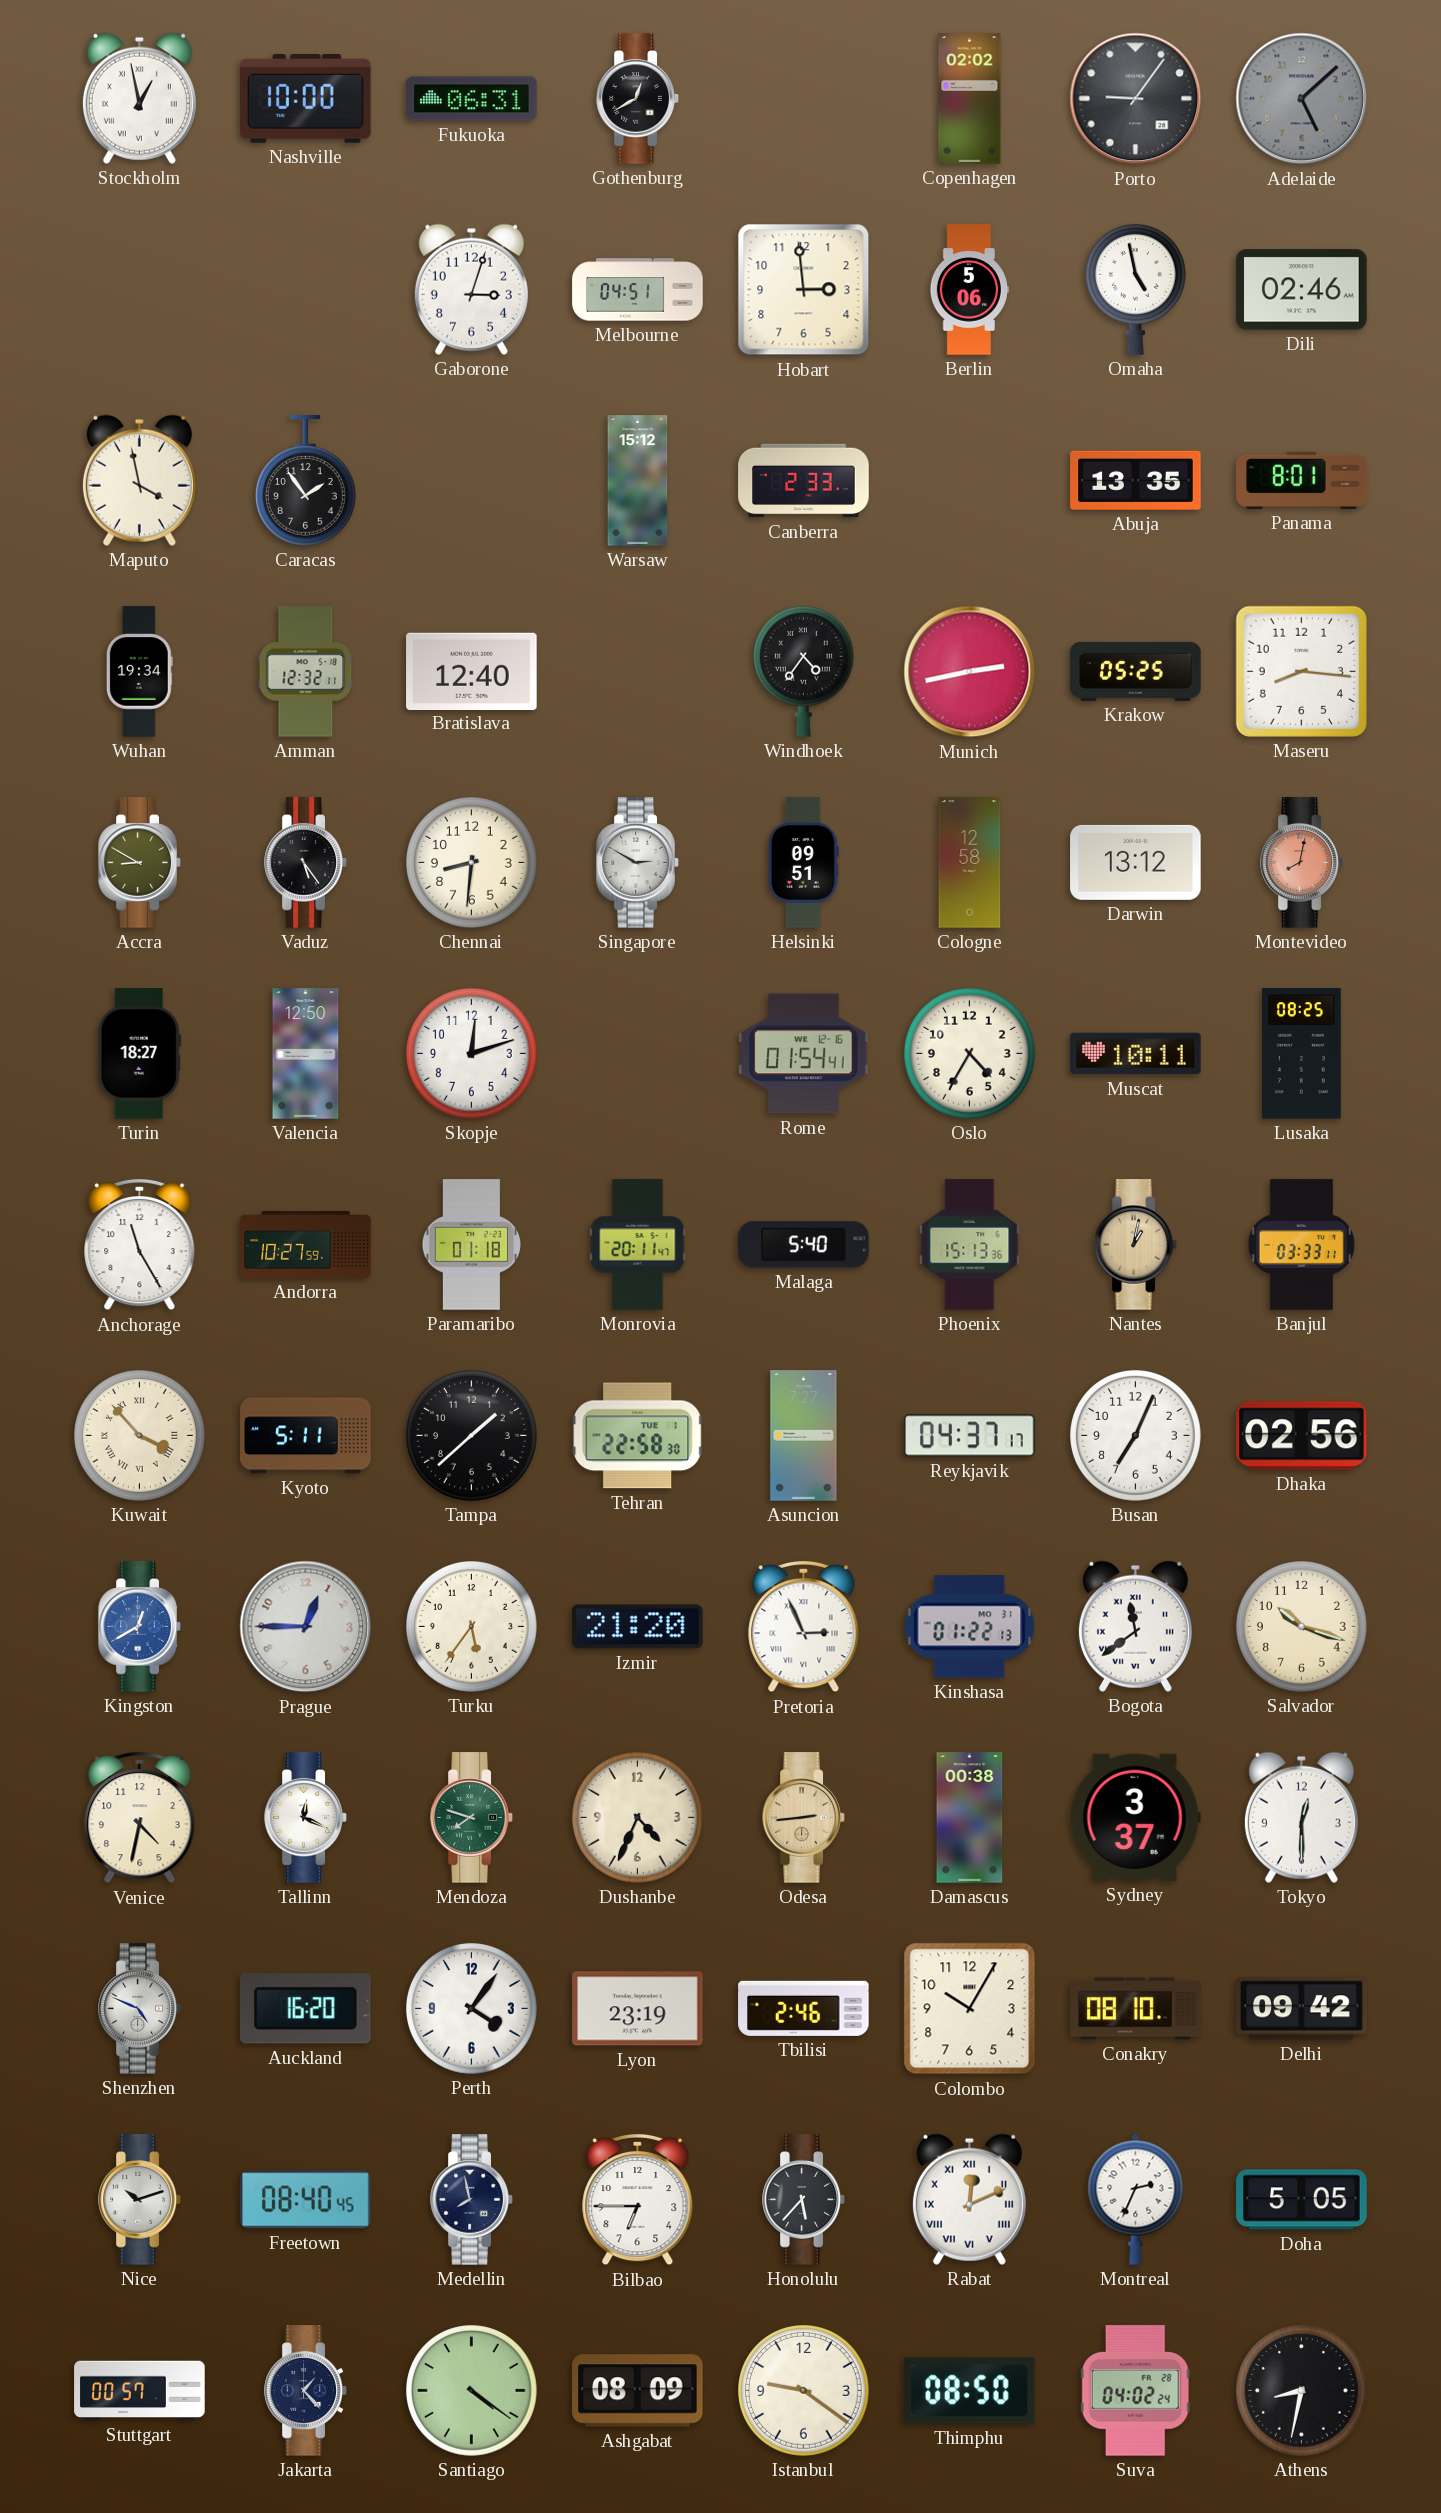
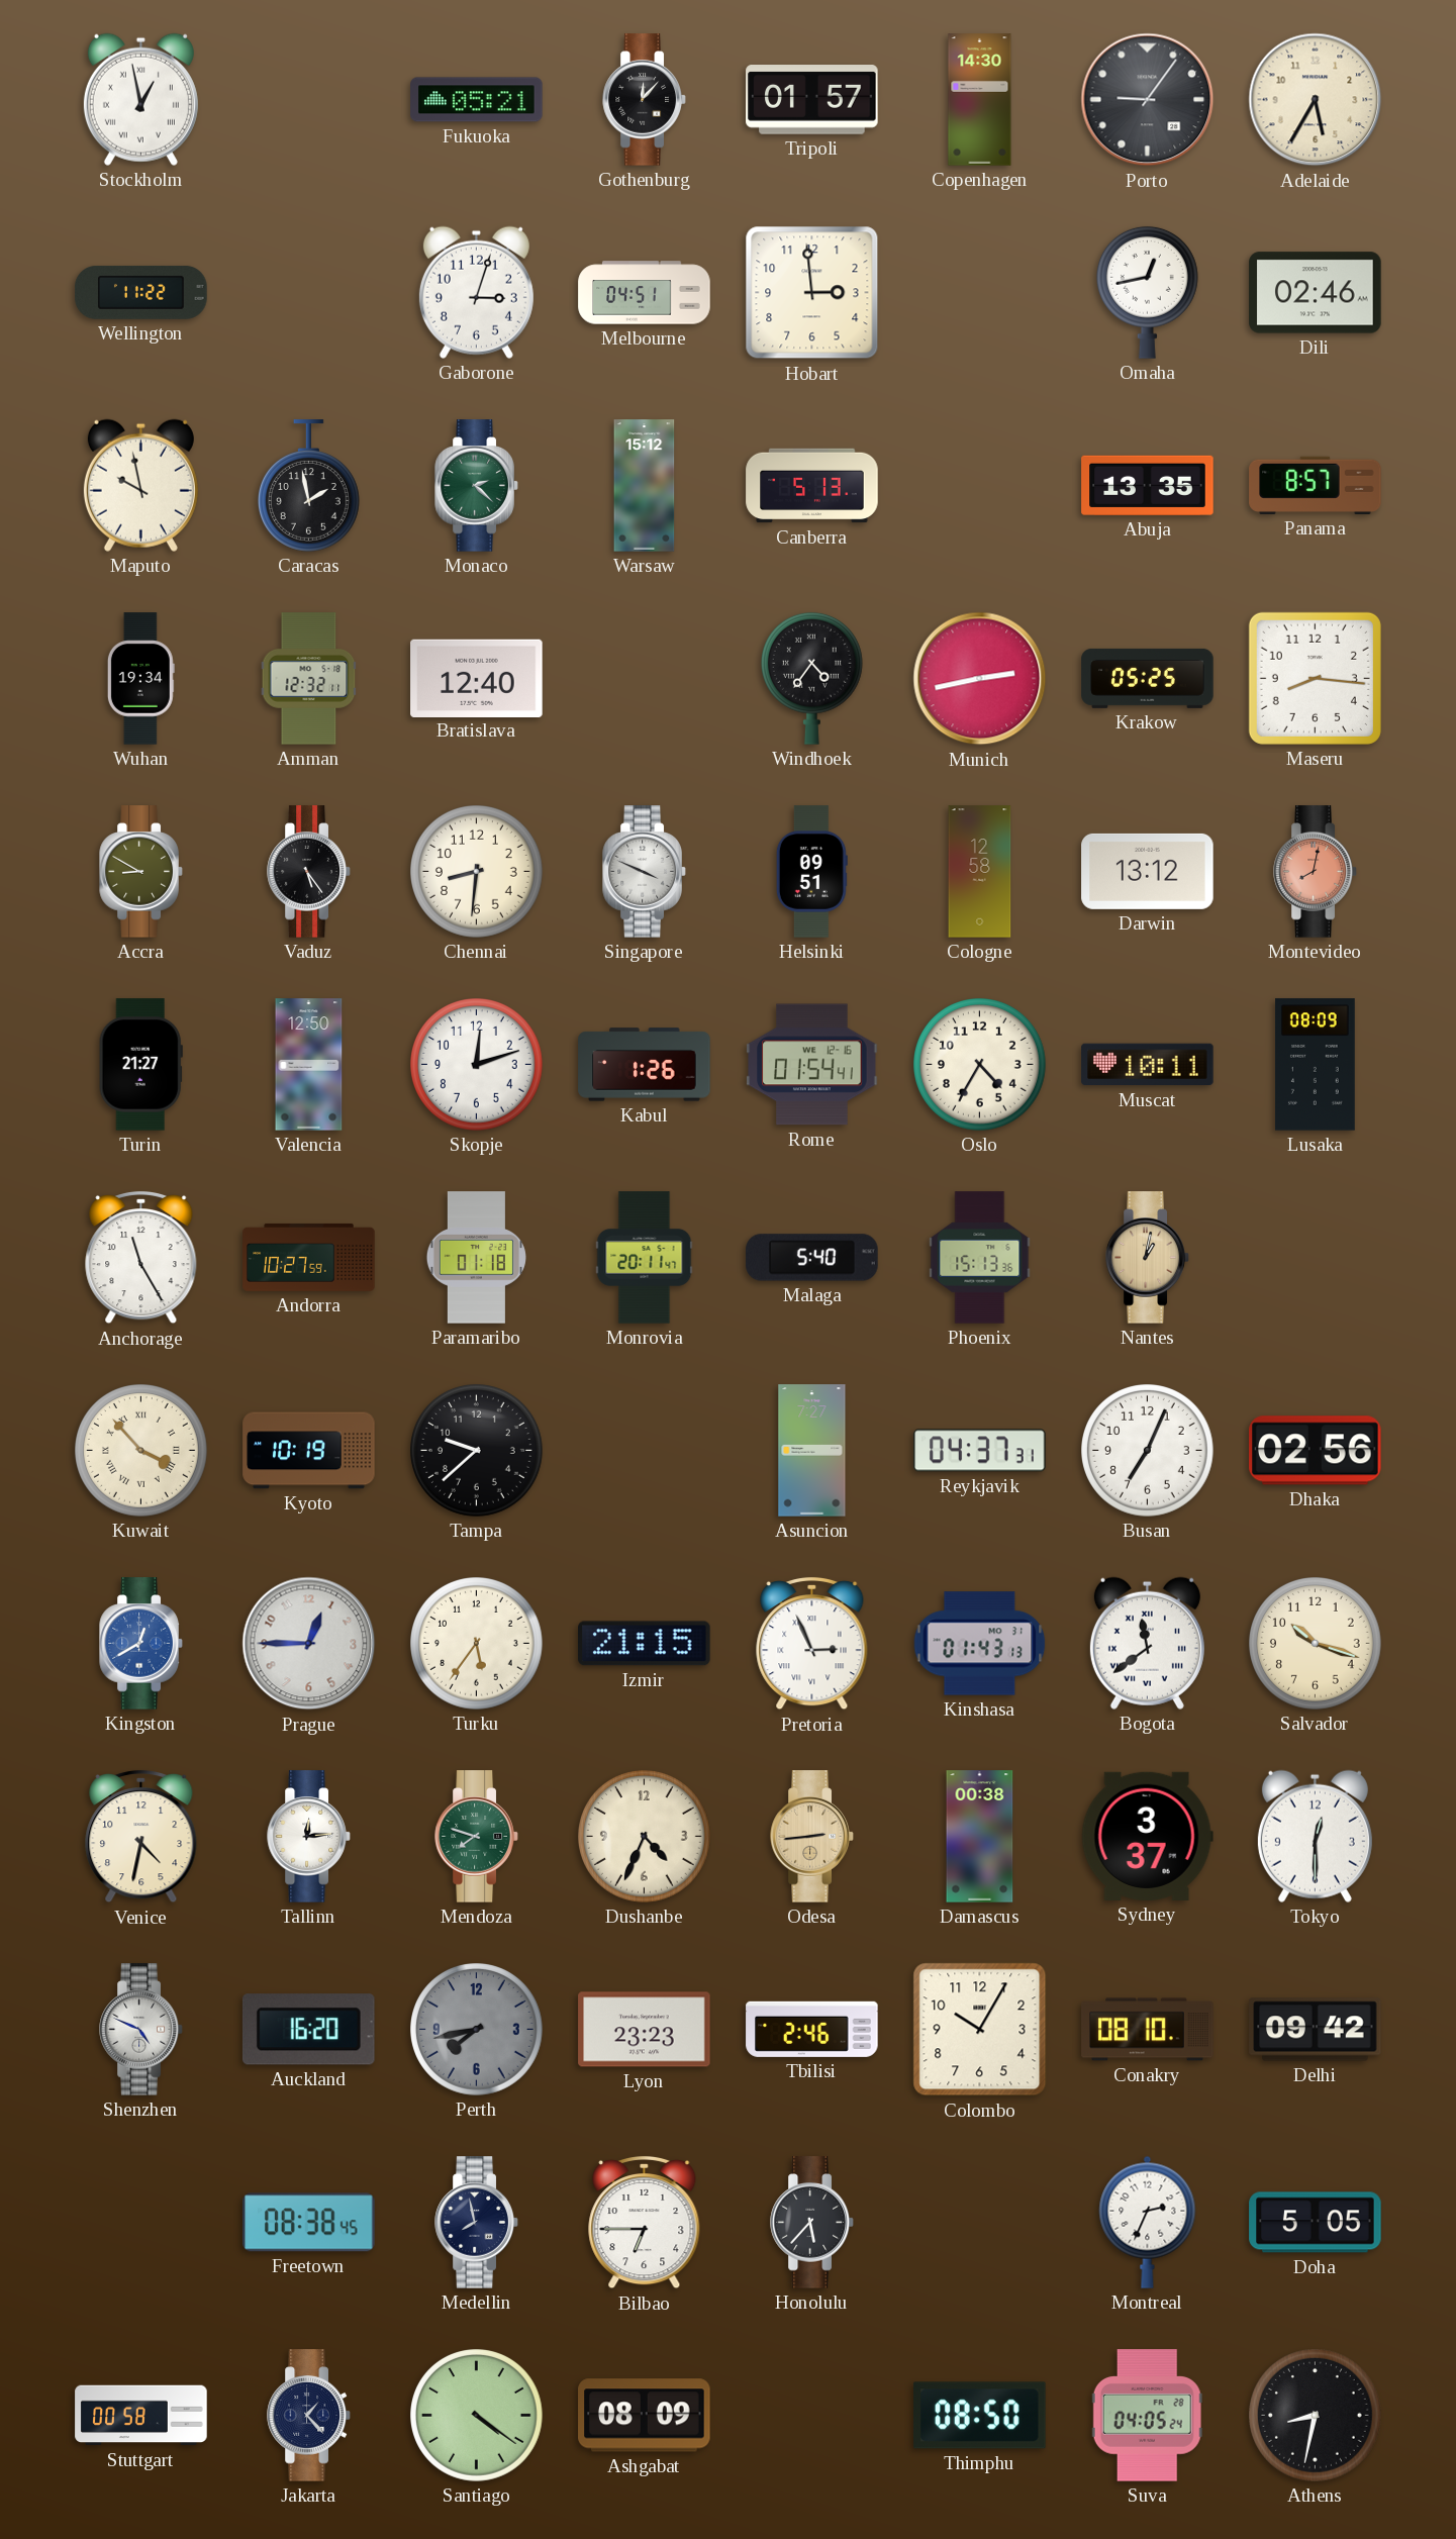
Nashville: 10:00 -> none (306, 98)
Fukuoka: 06:31 -> 05:21 (477, 100)
Gothenburg: 12:40 -> 12:07 (645, 100)
Tripoli: none -> 01:57 (812, 100)
Copenhagen: 02:02 -> 14:30 (980, 100)
Adelaide: 5:08 -> 5:35 (1316, 100)
Adelaide dial: grey -> cream (1316, 100)
Wellington: none -> 11:22 (141, 292)
Berlin: 5:06 -> none (969, 290)
Omaha: 4:58 -> 12:43 (1147, 292)
Maputo: 3:58 -> 9:58 (140, 485)
Caracas: 1:54 -> 1:58 (308, 486)
Monaco: none -> 2:22 (477, 486)
Canberra: 2:33 -> 5:13 (812, 486)
Panama: 8:01 -> 8:57 (1316, 485)
Singapore: 2:50 -> 3:49 (645, 872)
Turin: 18:27 -> 21:27 (140, 1065)
Kabul: none -> 1:26 (645, 1065)
Lusaka: 08:25 -> 08:09 (1316, 1065)
Banjul: 03:33 -> none (1301, 1245)
Kyoto: 5:11 -> 10:19 (309, 1451)
Tampa: 1:38 -> 9:38 (477, 1451)
Tehran: 22:58 -> none (638, 1436)
Reykjavik: 04:37:17 -> 04:37:31 (980, 1451)
Izmir: 21:20 -> 21:15 (645, 1644)
Kinshasa: 01:22 -> 01:43 (980, 1644)
Tallinn: 12:19 -> 12:14 (309, 1837)
Perth: 4:06 -> 7:43 (477, 2030)
Perth dial: white -> grey (477, 2030)
Lyon: 23:19 -> 23:23 (645, 2030)
Nice: 10:12 -> none (140, 2200)
Freetown: 08:40 -> 08:38 (309, 2223)
Rabat: 12:11 -> none (969, 2199)
Stuttgart: 00:57 -> 00:58 (141, 2416)
Istanbul: 9:21 -> none (804, 2391)
Suva: 04:02 -> 04:05 (1147, 2416)
